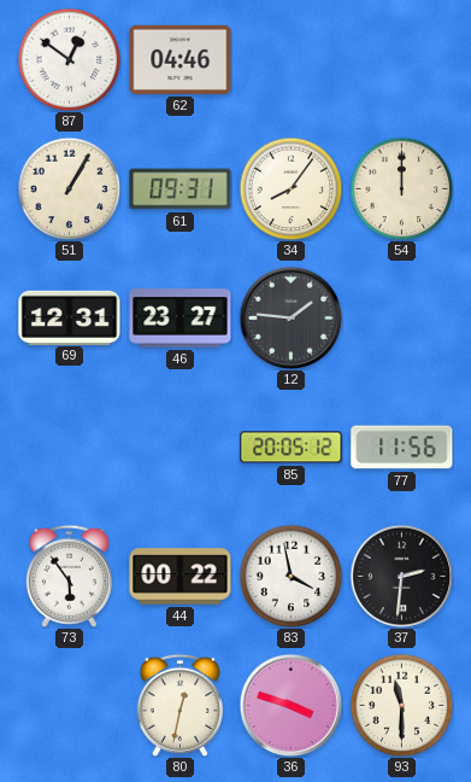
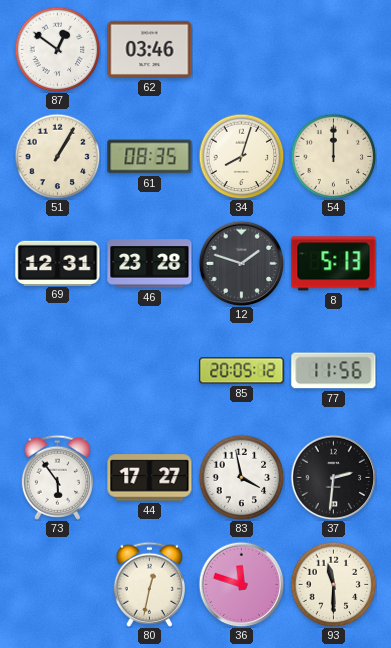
62: 04:46 -> 03:46 (150, 49)
61: 09:31 -> 08:35 (150, 157)
34: 8:06 -> 8:03 (241, 156)
46: 23:27 -> 23:28 (150, 264)
12: 1:46 -> 1:48 (241, 263)
8: none -> 5:13 (334, 264)
44: 00:22 -> 17:27 (150, 478)
36: 3:48 -> 11:48 (241, 584)
